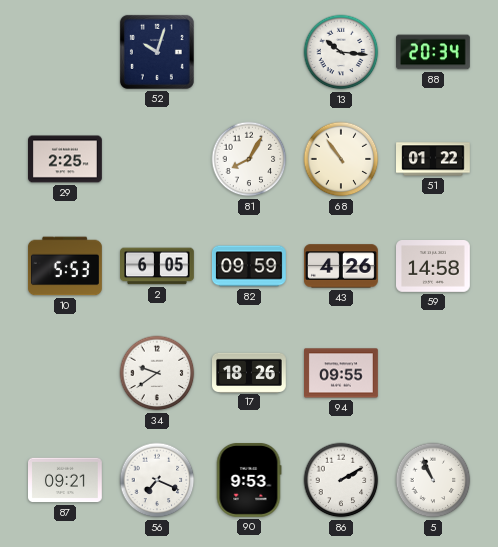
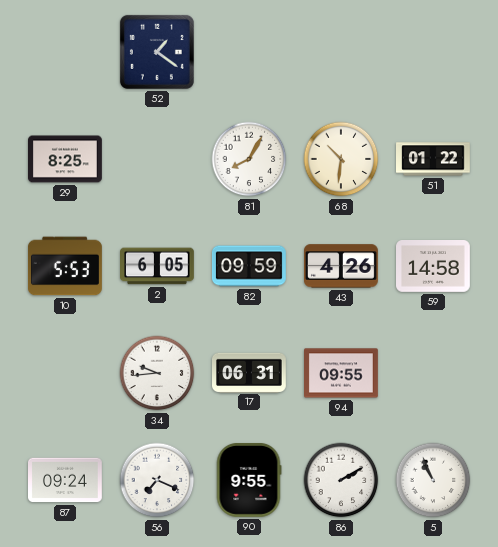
52: 10:03 -> 1:21 (157, 52)
13: 10:16 -> none (341, 52)
88: 20:34 -> none (434, 52)
29: 2:25 -> 8:25 (66, 159)
68: 10:54 -> 10:31 (341, 159)
34: 9:39 -> 9:44 (157, 373)
17: 18:26 -> 06:31 (250, 372)
87: 09:21 -> 09:24 (66, 480)
90: 9:53 -> 9:55 (249, 481)
